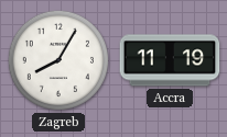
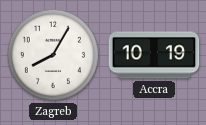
Accra: 11:19 -> 10:19 (154, 55)
